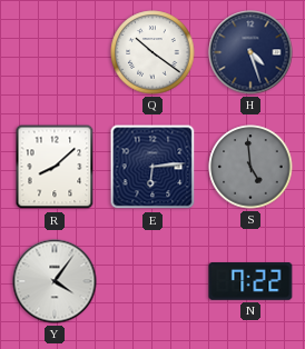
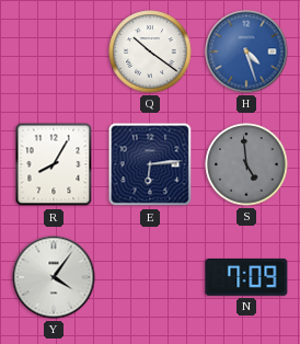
H dial: navy -> blue (246, 51)
R: 8:08 -> 8:05 (54, 164)
N: 7:22 -> 7:09 (246, 278)
